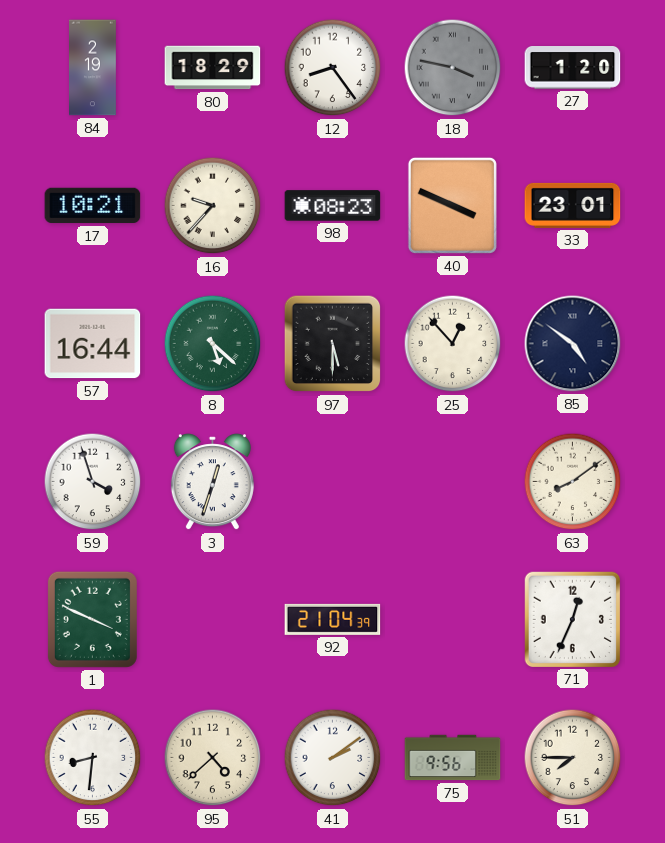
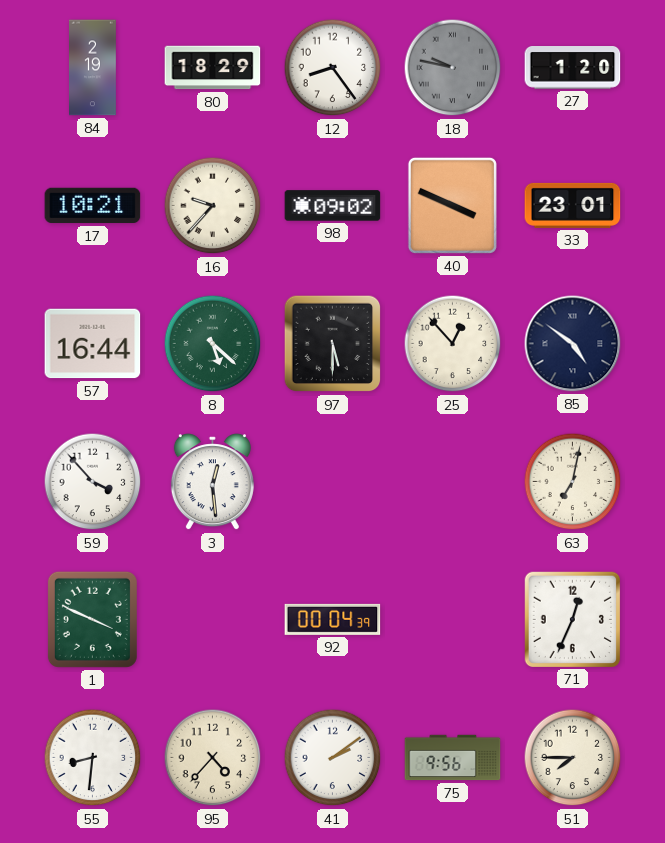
18: 3:47 -> 9:47 (453, 68)
98: 08:23 -> 09:02 (333, 206)
59: 3:57 -> 3:53 (93, 482)
3: 12:33 -> 12:29 (212, 482)
63: 8:09 -> 7:02 (573, 482)
92: 21:04 -> 00:04 (333, 619)
95: 4:38 -> 4:37 (213, 758)
